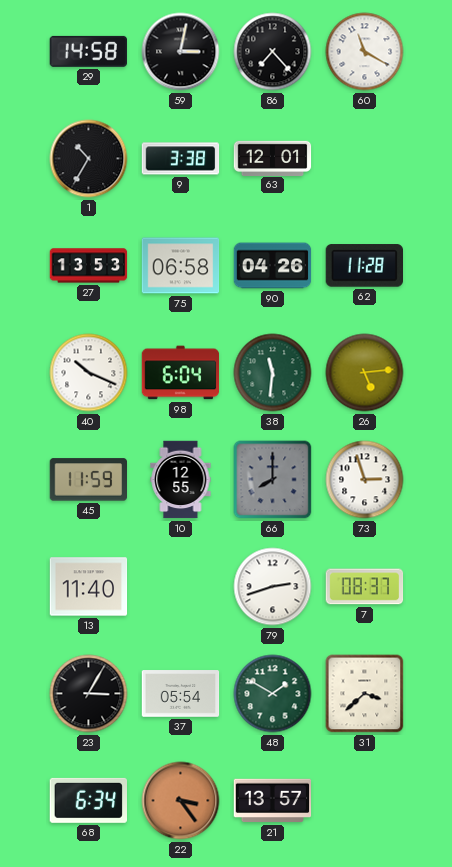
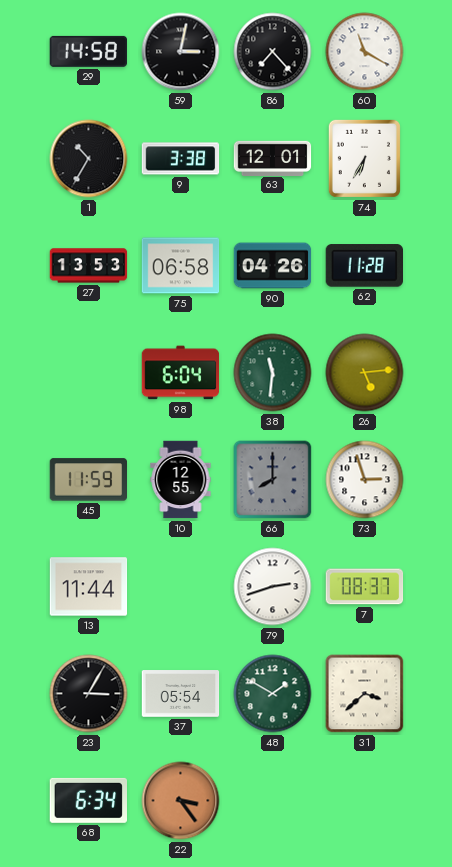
74: none -> 6:35 (364, 158)
40: 10:19 -> none (89, 373)
13: 11:40 -> 11:44 (89, 587)
21: 13:57 -> none (273, 801)
